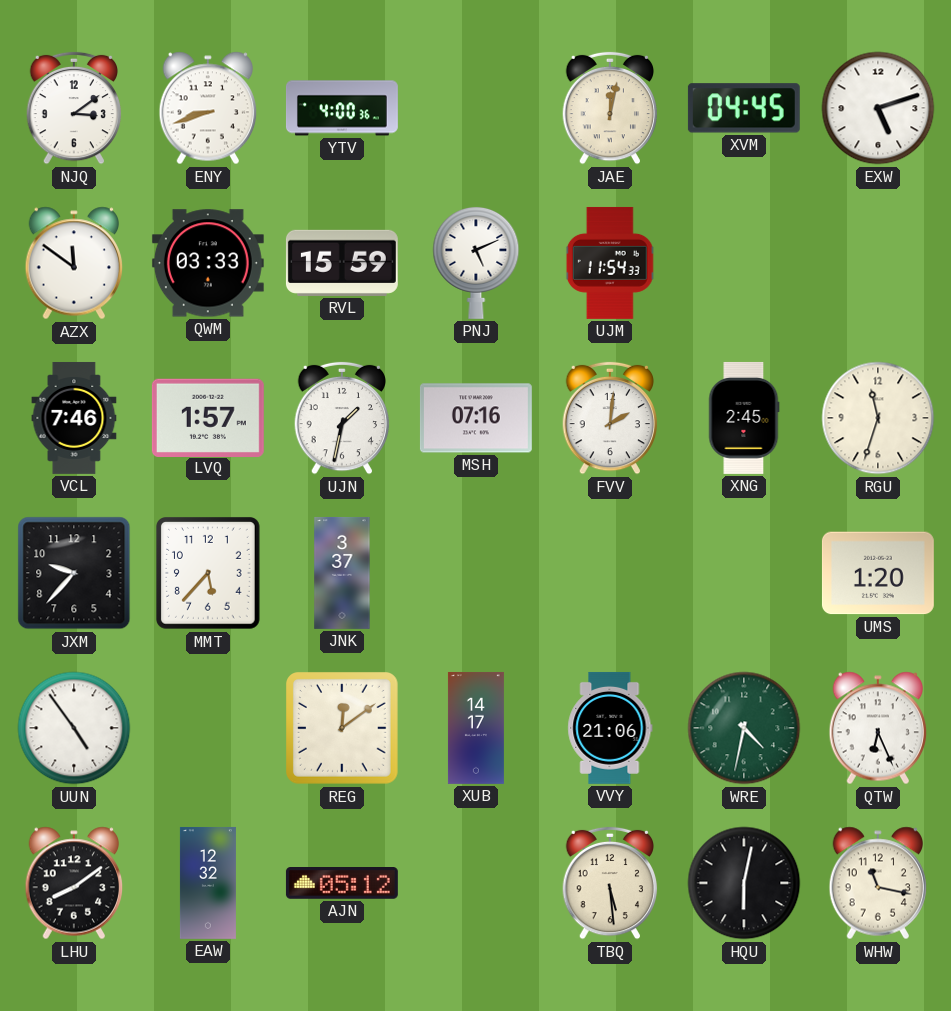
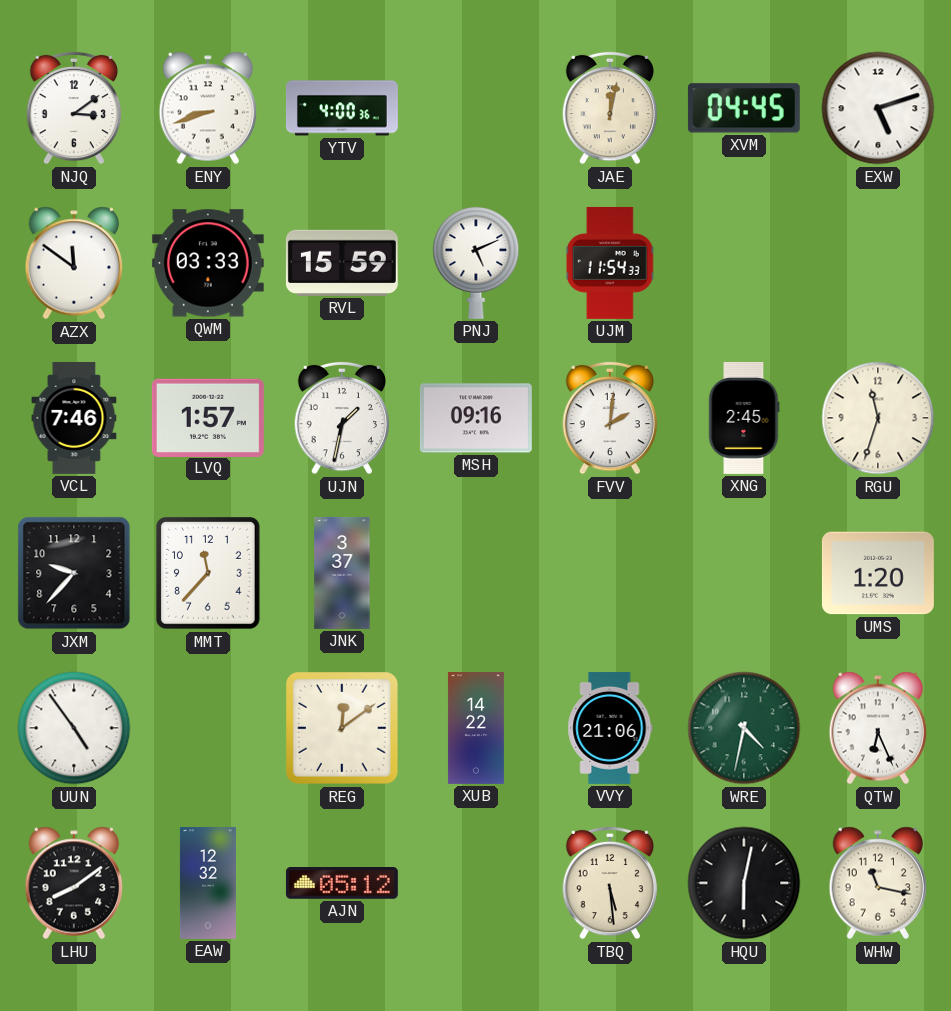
MSH: 07:16 -> 09:16 (476, 418)
MMT: 5:37 -> 11:37 (208, 574)
XUB: 14:17 -> 14:22 (476, 728)
